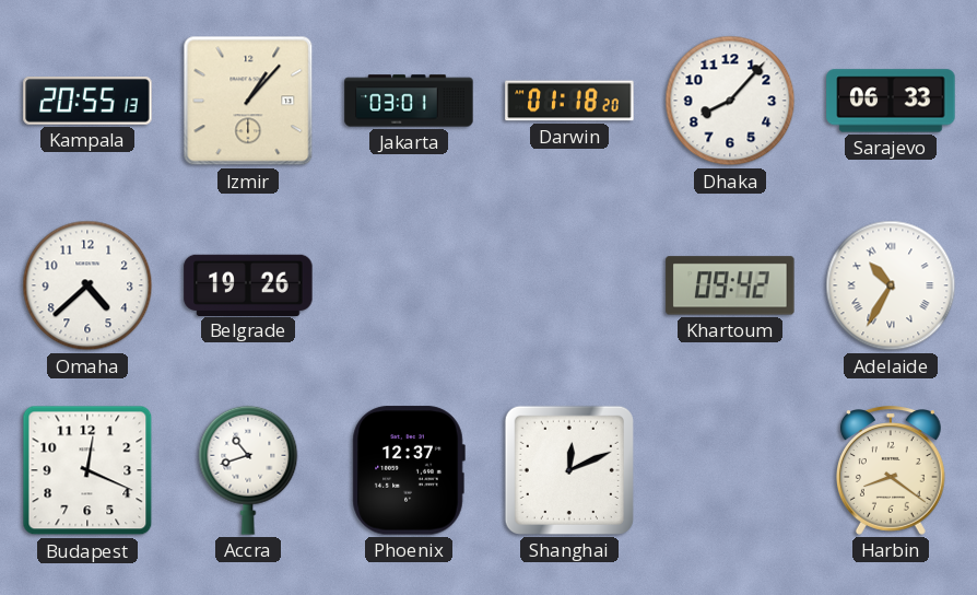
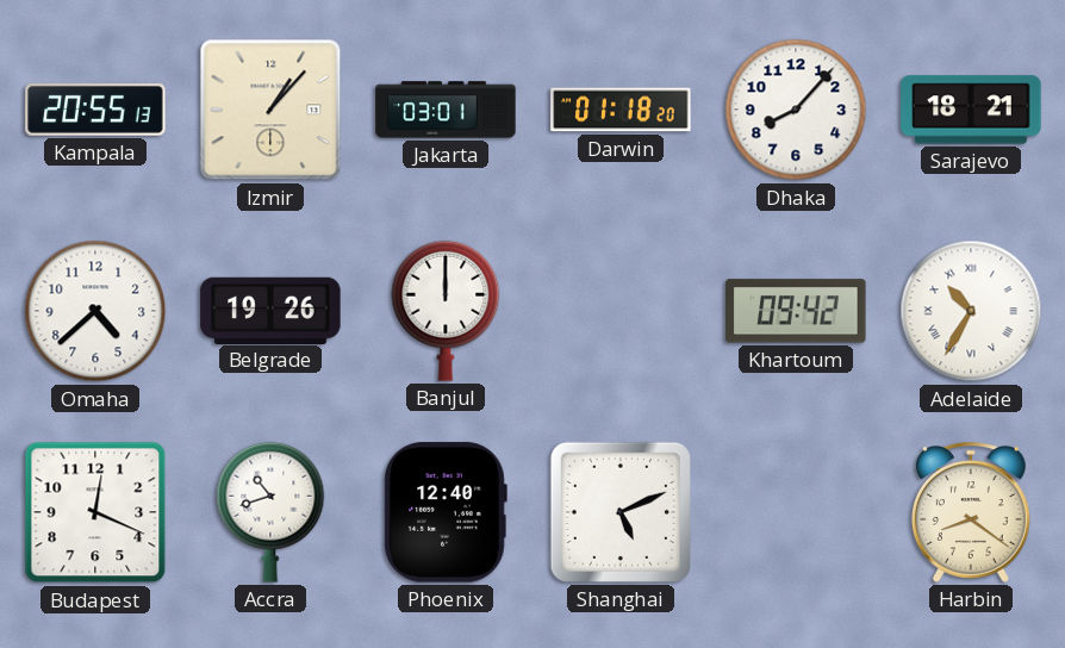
Sarajevo: 06:33 -> 18:21 (971, 110)
Banjul: none -> 12:00 (446, 311)
Phoenix: 12:37 -> 12:40 (446, 512)
Shanghai: 12:11 -> 5:11 (621, 512)
